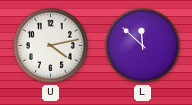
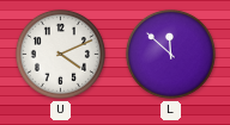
U: 4:13 -> 4:11 (60, 54)
